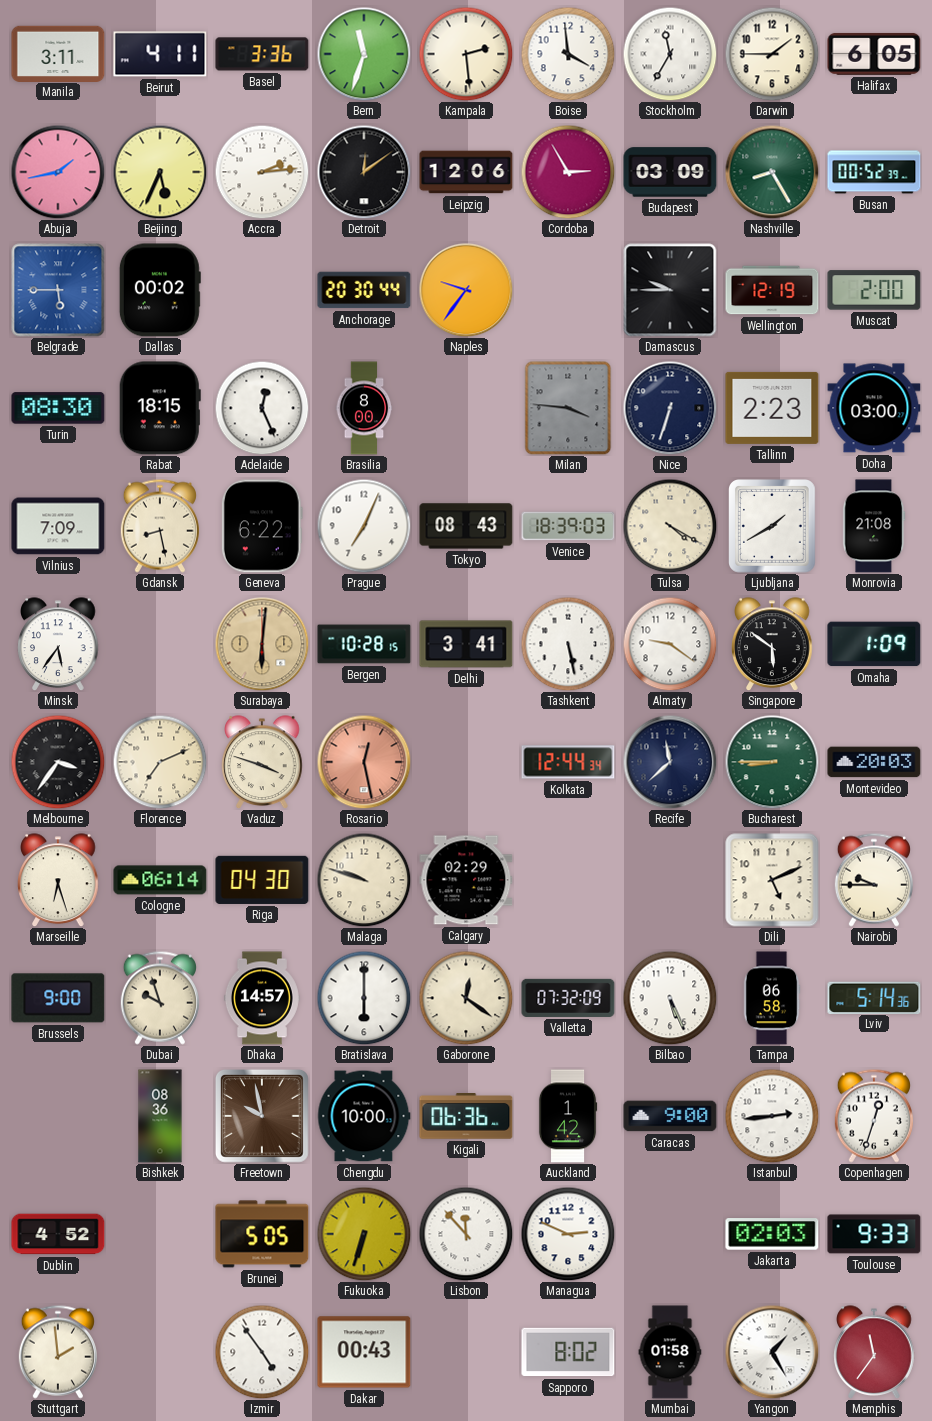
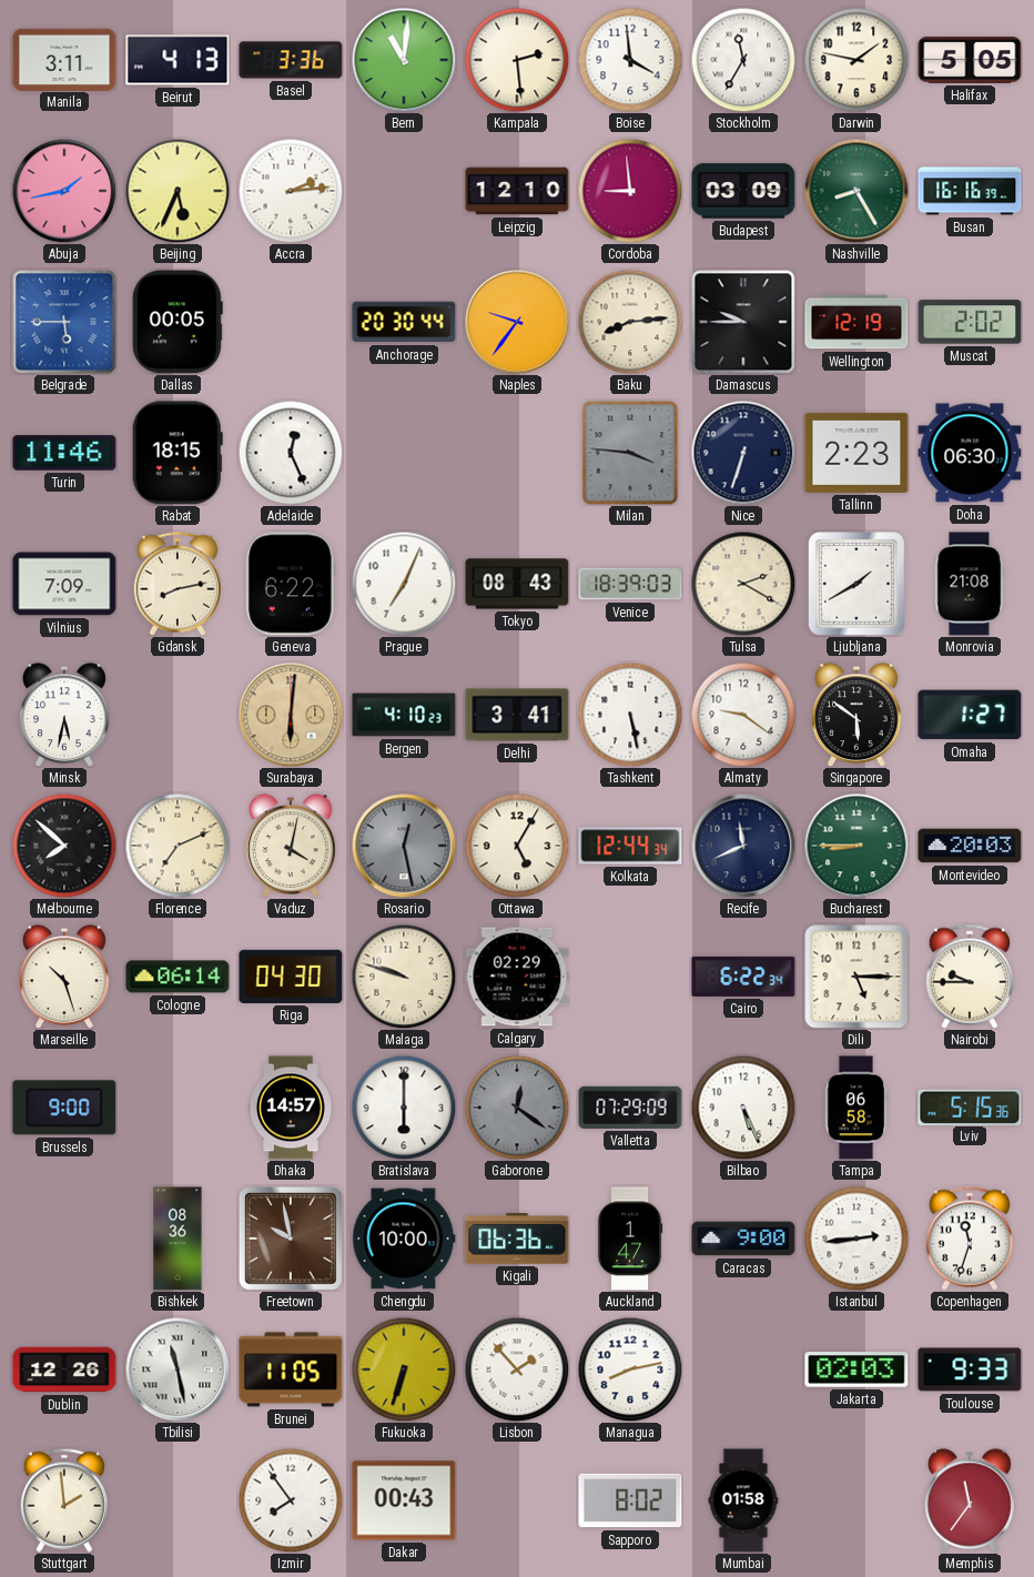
Beirut: 4:11 -> 4:13 (178, 60)
Bern: 11:33 -> 11:01 (404, 60)
Darwin: 1:45 -> 1:47 (856, 60)
Halifax: 6:05 -> 5:05 (970, 60)
Detroit: 12:09 -> none (364, 172)
Leipzig: 12:06 -> 12:10 (517, 191)
Cordoba: 2:55 -> 8:59 (630, 191)
Busan: 00:52 -> 16:16 (970, 191)
Dallas: 00:02 -> 00:05 (178, 322)
Baku: none -> 8:14 (630, 322)
Muscat: 2:00 -> 2:02 (970, 322)
Turin: 08:30 -> 11:46 (64, 453)
Brasilia: 8:00 -> none (364, 408)
Doha: 03:00 -> 06:30 (970, 453)
Gdansk: 8:28 -> 8:13 (178, 584)
Tulsa: 4:20 -> 2:20 (743, 584)
Minsk: 5:36 -> 5:32 (64, 715)
Bergen: 10:28 -> 4:10 (404, 715)
Omaha: 1:09 -> 1:27 (970, 715)
Melbourne: 3:36 -> 7:52 (64, 846)
Vaduz: 3:48 -> 4:02 (291, 846)
Rosario dial: salmon -> grey (404, 846)
Ottawa: none -> 5:05 (517, 846)
Recife: 11:38 -> 11:41 (743, 846)
Marseille: 6:27 -> 10:27 (64, 977)
Cairo: none -> 6:22 (743, 977)
Dili: 5:11 -> 5:15 (856, 977)
Dubai: 9:57 -> none (160, 998)
Gaborone dial: cream -> grey (517, 1108)
Valletta: 07:32 -> 07:29 (630, 1108)
Lviv: 5:14 -> 5:15 (970, 1106)
Auckland: 1:42 -> 1:47 (630, 1239)
Copenhagen: 12:33 -> 11:33 (970, 1239)
Dublin: 4:52 -> 12:26 (64, 1369)
Tbilisi: none -> 11:28 (178, 1369)
Brunei: 5:05 -> 11:05 (291, 1369)
Lisbon: 11:53 -> 1:53 (517, 1369)
Managua: 2:49 -> 8:13 (630, 1369)
Izmir: 4:54 -> 7:54 (291, 1500)
Yangon: 1:25 -> none (772, 1352)
